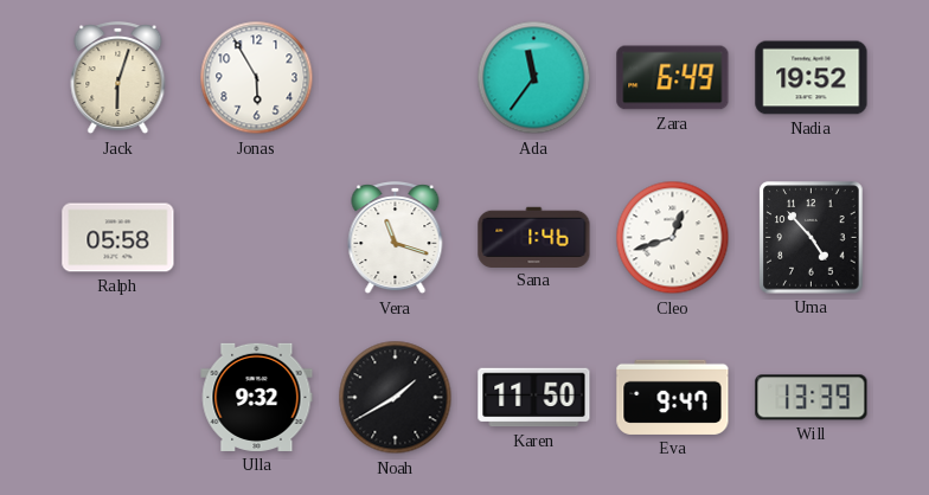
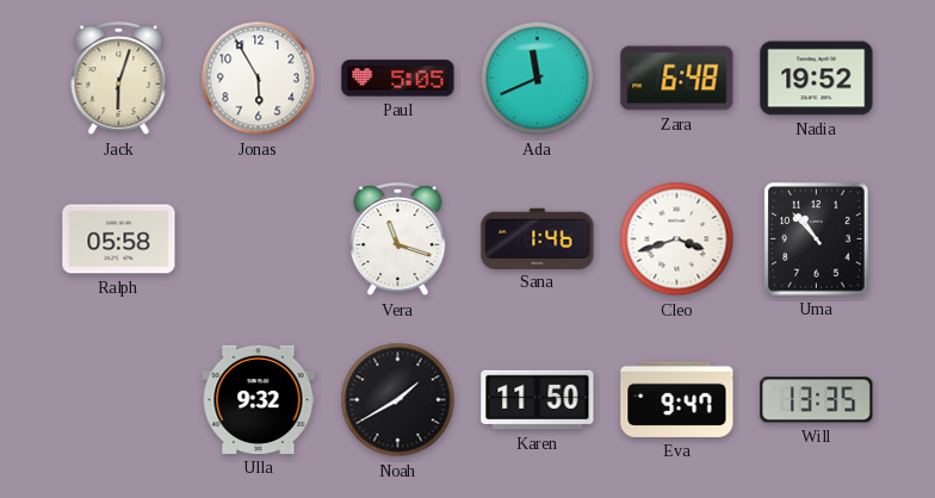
Paul: none -> 5:05 (398, 79)
Ada: 11:36 -> 11:41 (538, 79)
Zara: 6:49 -> 6:48 (677, 79)
Cleo: 12:42 -> 3:42 (677, 239)
Uma: 4:53 -> 10:53 (817, 239)
Will: 13:39 -> 13:35 (817, 400)
